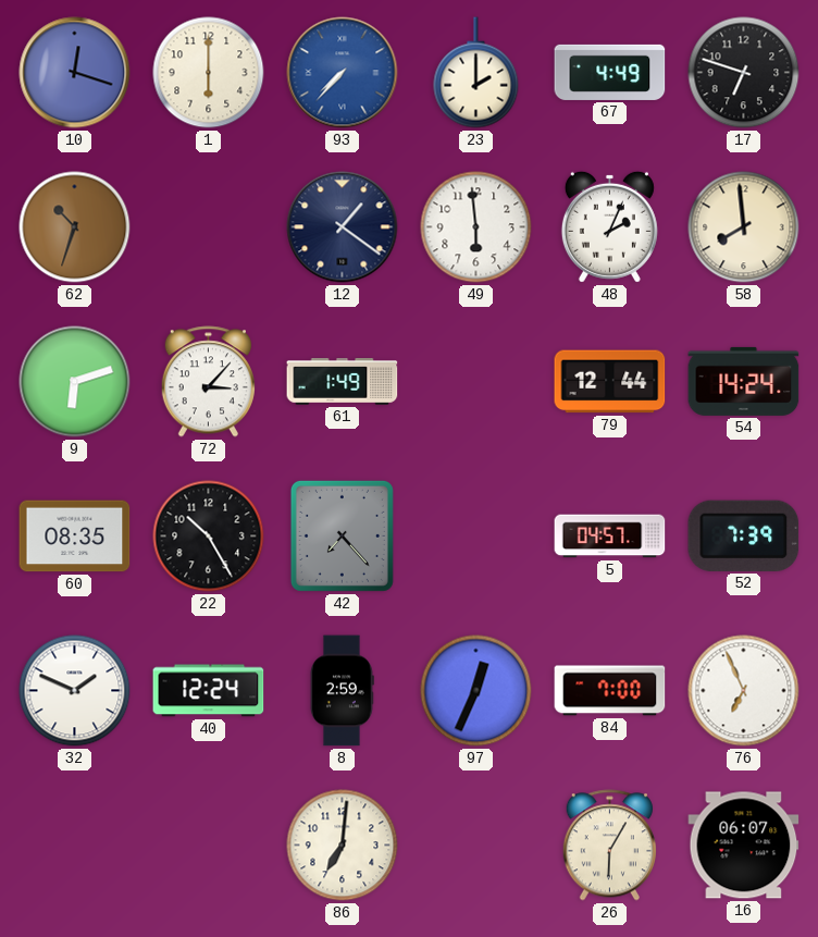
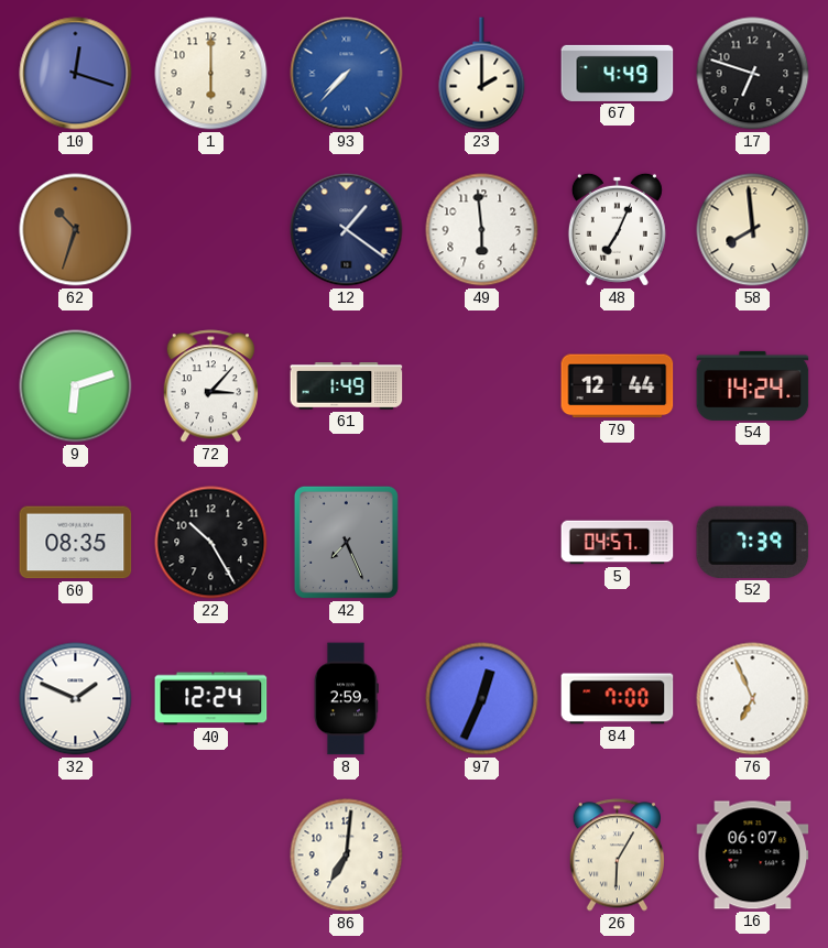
48: 2:04 -> 7:04 (617, 229)
42: 7:23 -> 7:26 (346, 542)
